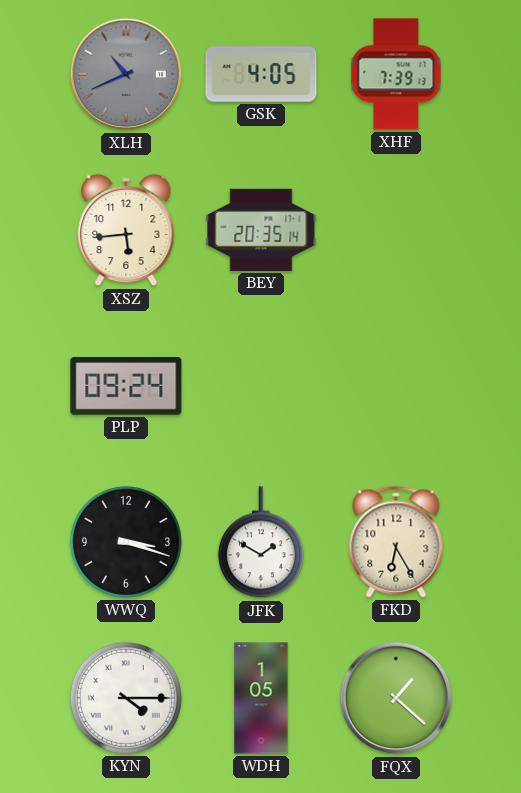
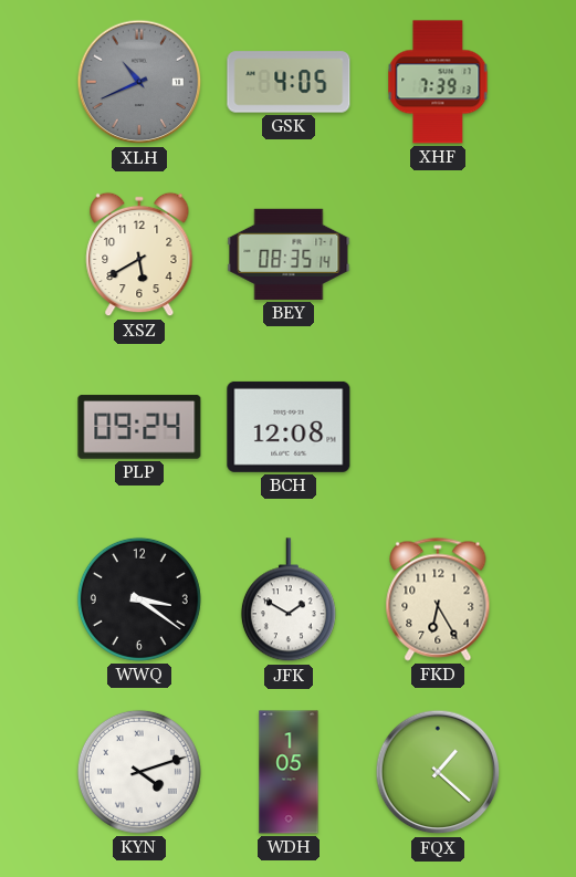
XSZ: 5:44 -> 5:40 (139, 254)
BEY: 20:35 -> 08:35 (289, 254)
BCH: none -> 12:08 (289, 427)
WWQ: 3:18 -> 3:21 (139, 599)
KYN: 4:15 -> 4:12 (139, 772)
